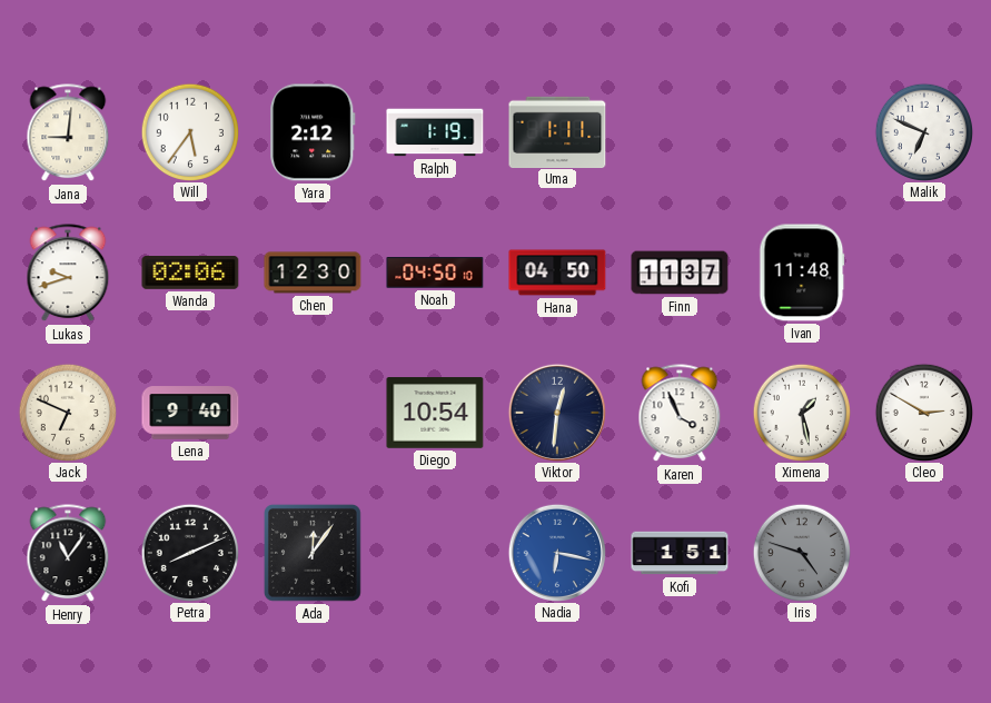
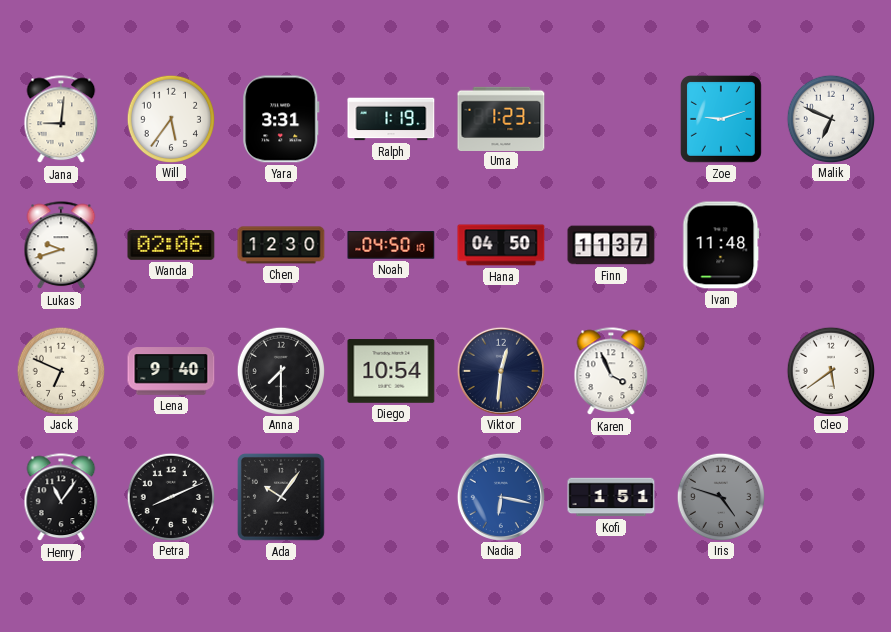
Yara: 2:12 -> 3:31 (281, 119)
Uma: 1:11 -> 1:23 (501, 118)
Zoe: none -> 9:12 (721, 119)
Anna: none -> 7:30 (280, 370)
Ximena: 1:28 -> none (801, 412)
Cleo: 2:50 -> 5:39 (830, 370)
Ada: 12:06 -> 10:06 (281, 497)
